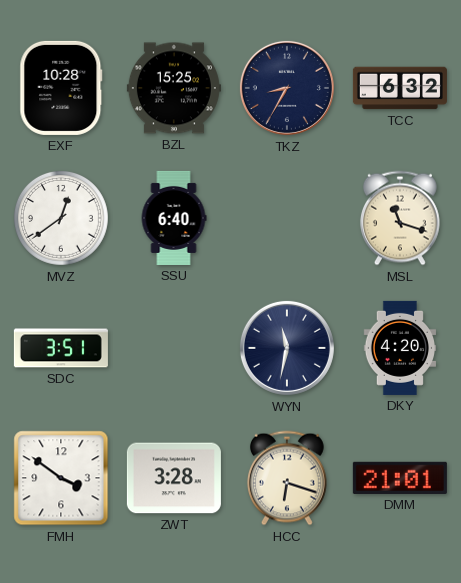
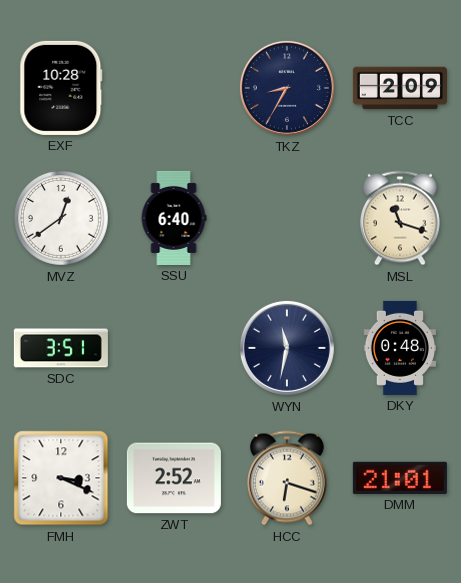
BZL: 15:25 -> none (174, 88)
TCC: 6:32 -> 2:09 (400, 88)
DKY: 4:20 -> 0:48 (399, 348)
FMH: 3:51 -> 3:19 (61, 478)
ZWT: 3:28 -> 2:52 (174, 478)
